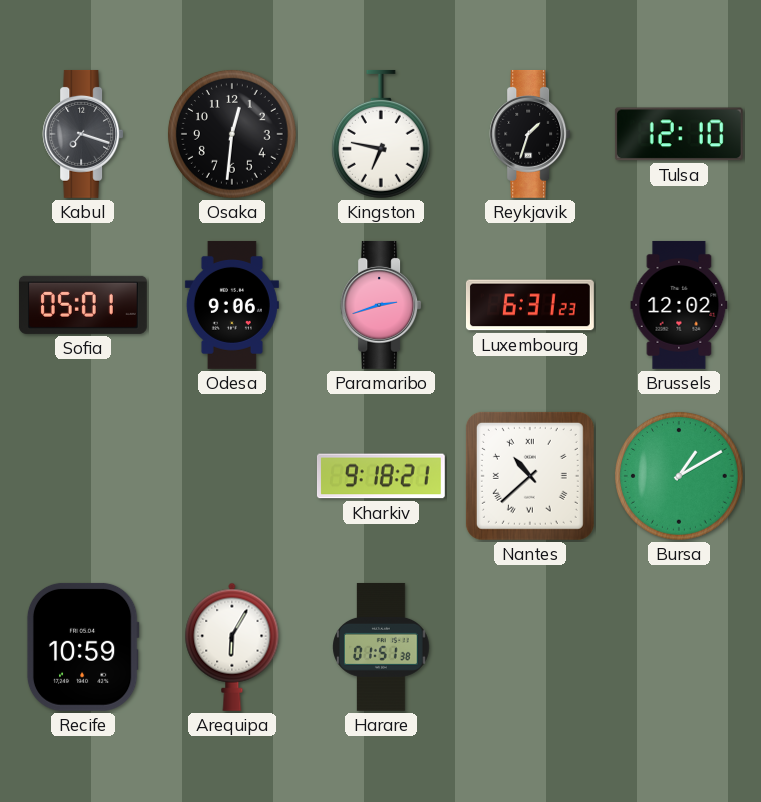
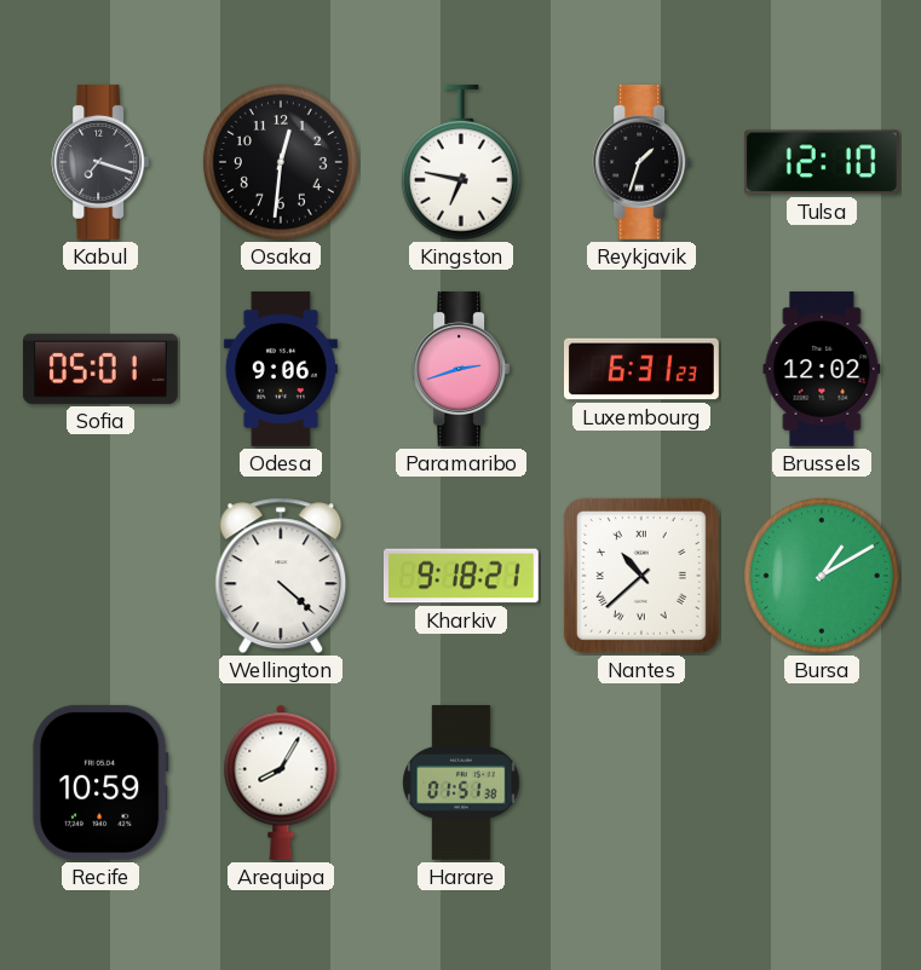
Wellington: none -> 4:22 (281, 576)
Arequipa: 6:05 -> 8:05 (281, 783)
